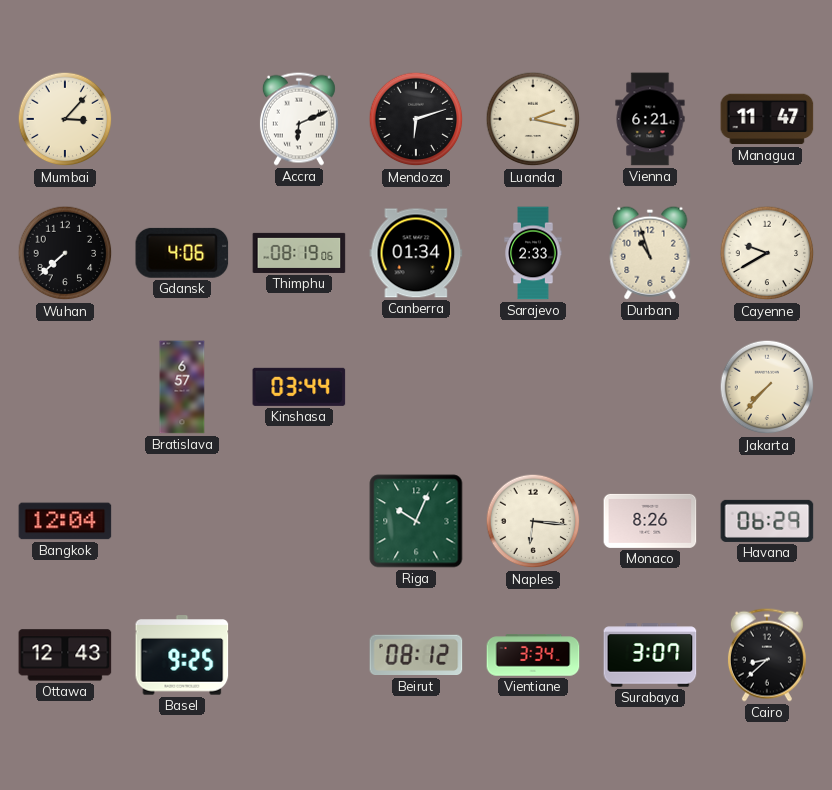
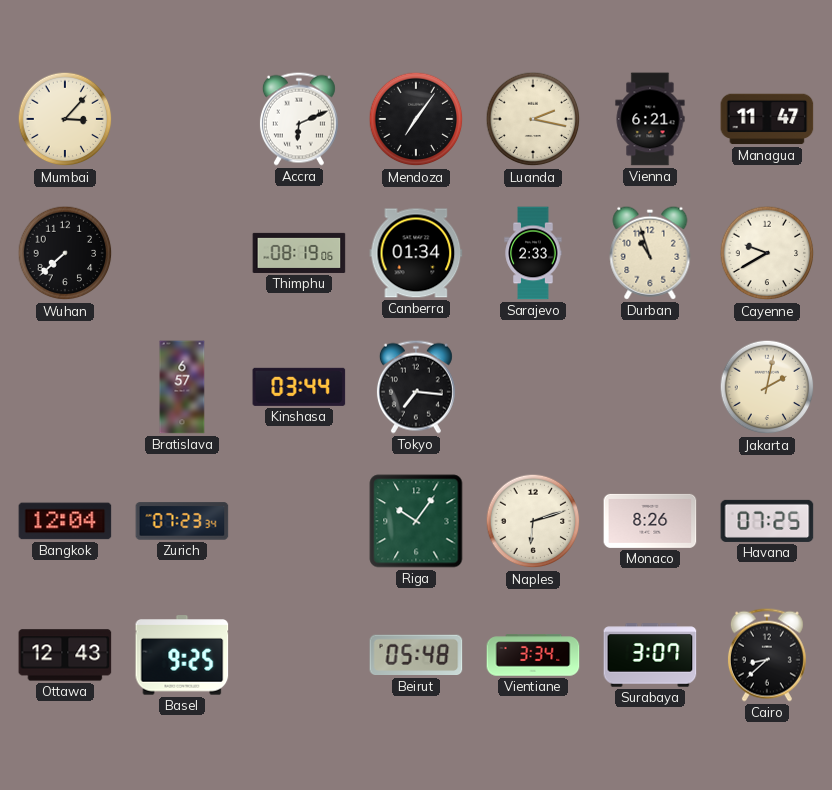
Mendoza: 6:12 -> 7:06 (416, 119)
Gdansk: 4:06 -> none (182, 253)
Tokyo: none -> 7:16 (416, 387)
Jakarta: 7:37 -> 2:02 (767, 387)
Zurich: none -> 07:23 (182, 521)
Riga: 10:04 -> 10:06 (416, 521)
Naples: 6:16 -> 6:12 (533, 521)
Havana: 06:29 -> 07:25 (767, 521)
Beirut: 08:12 -> 05:48 (416, 655)
